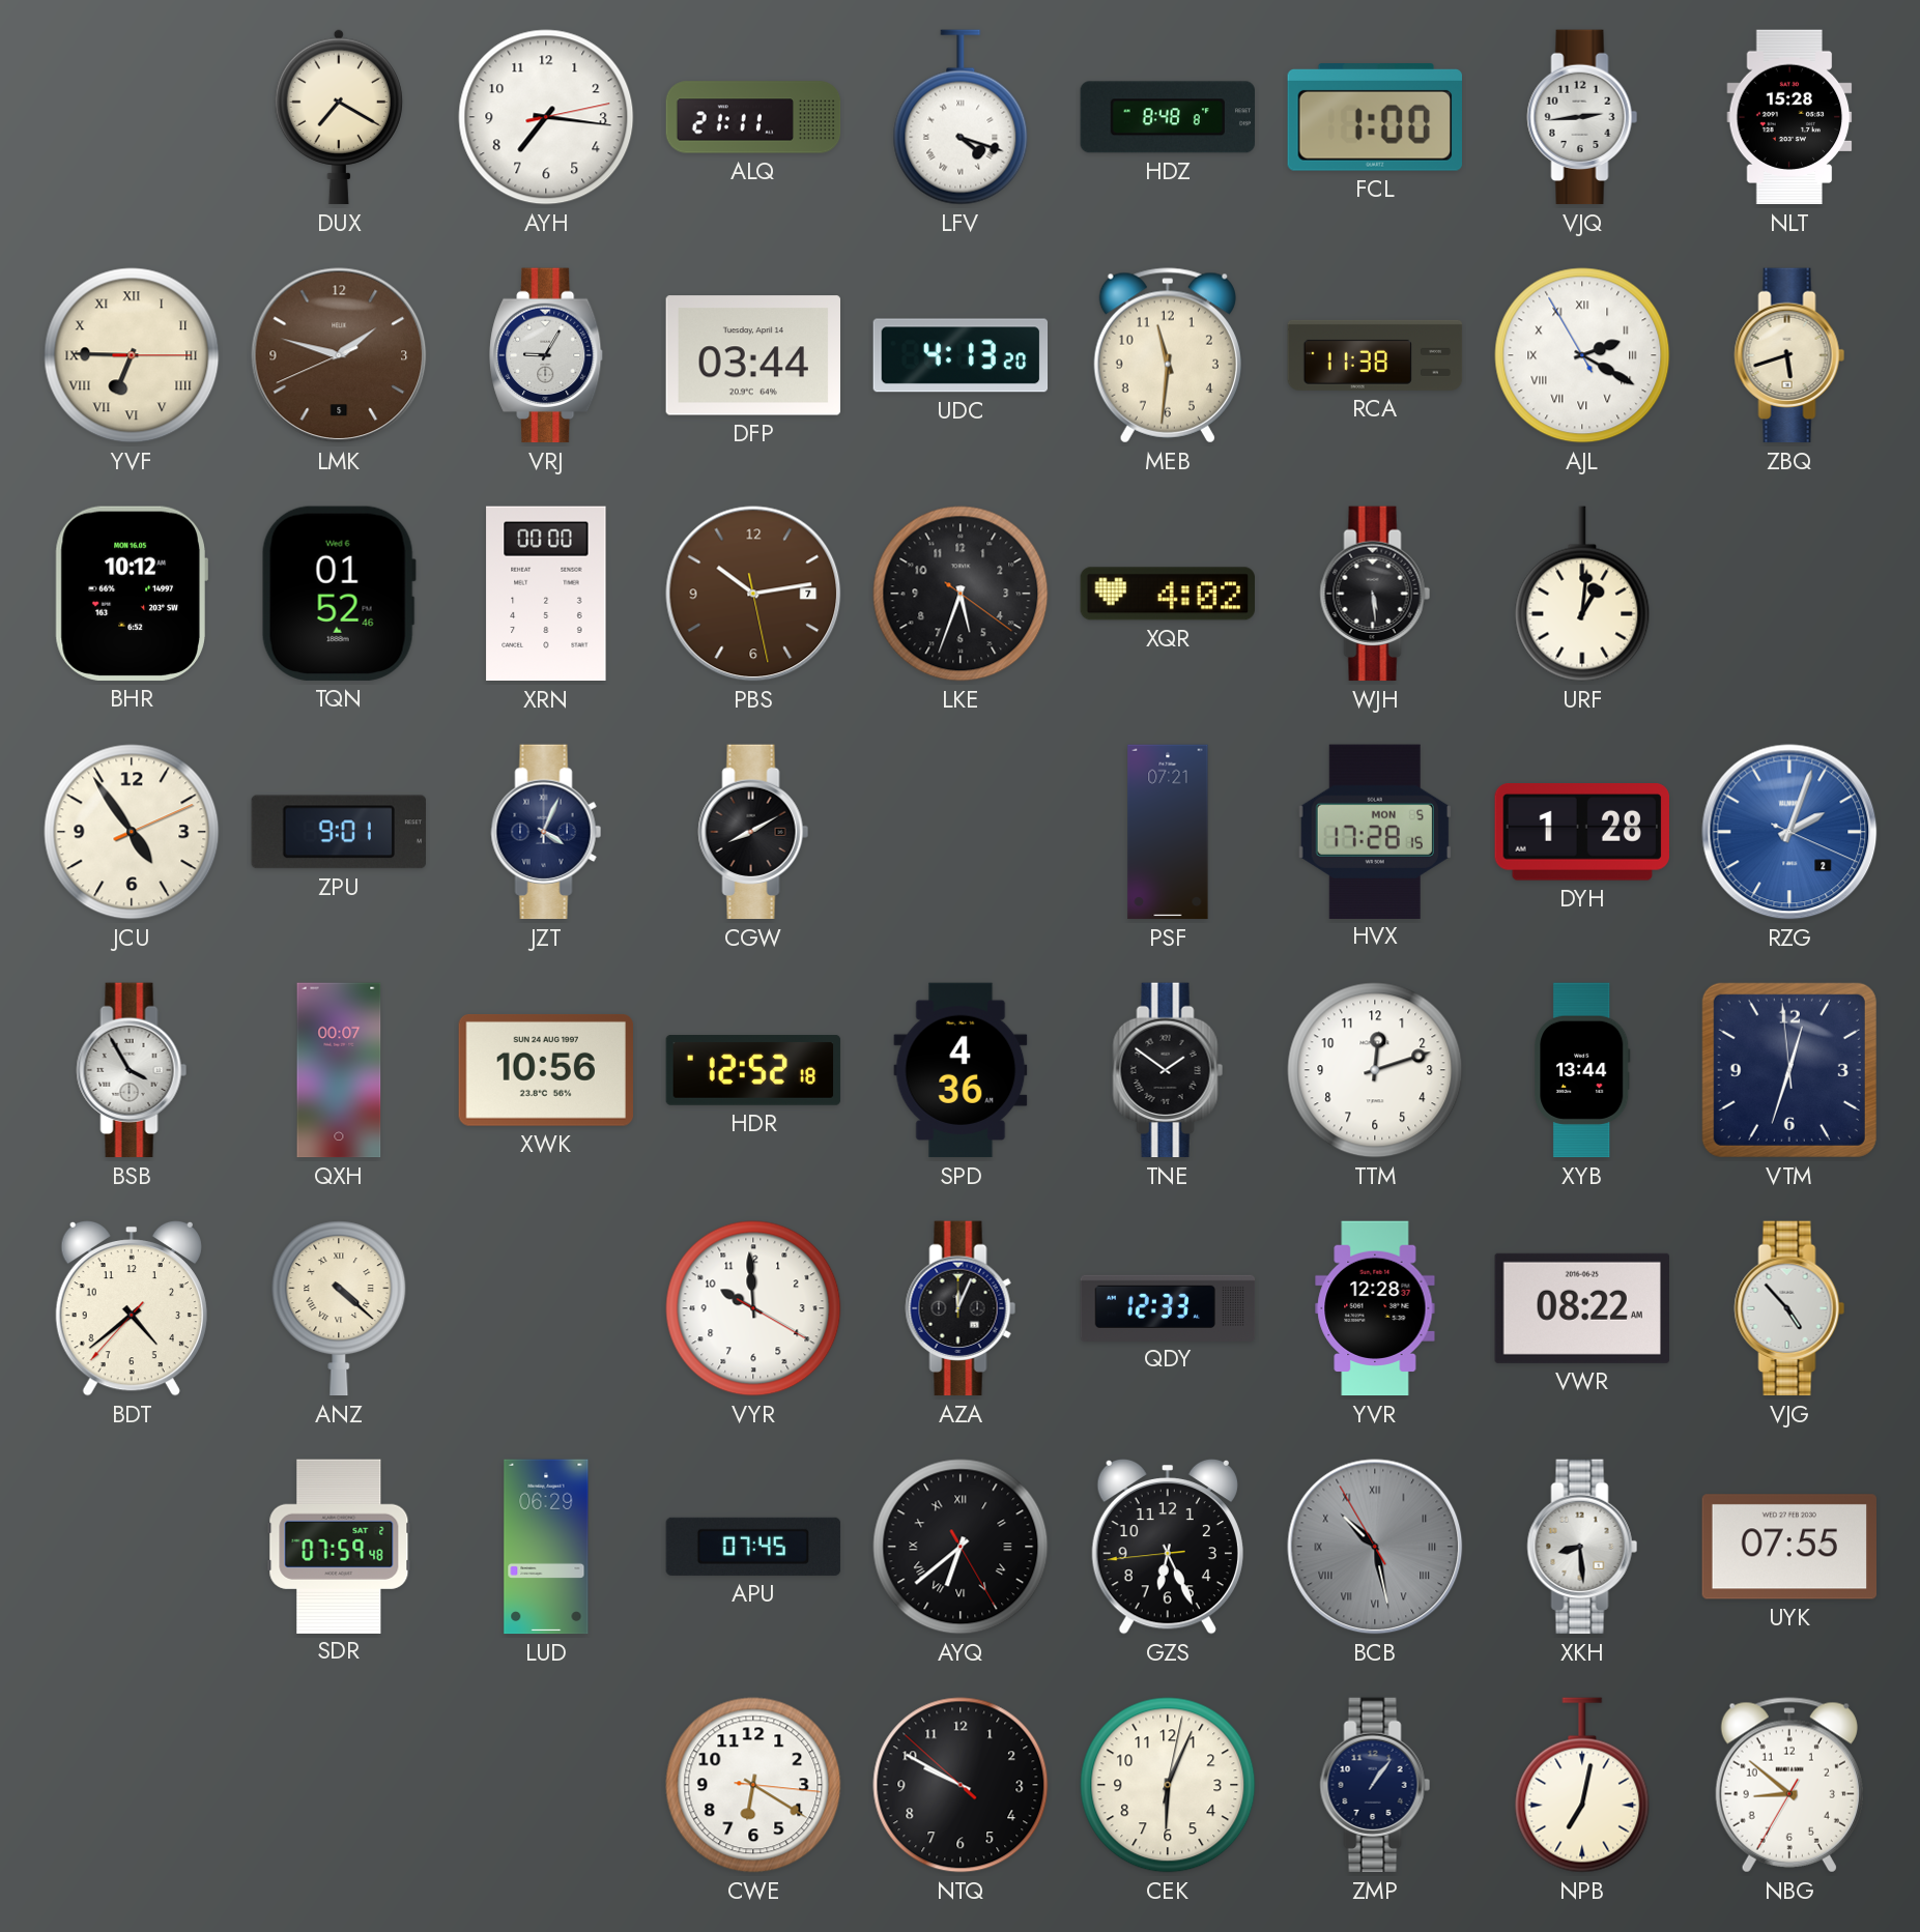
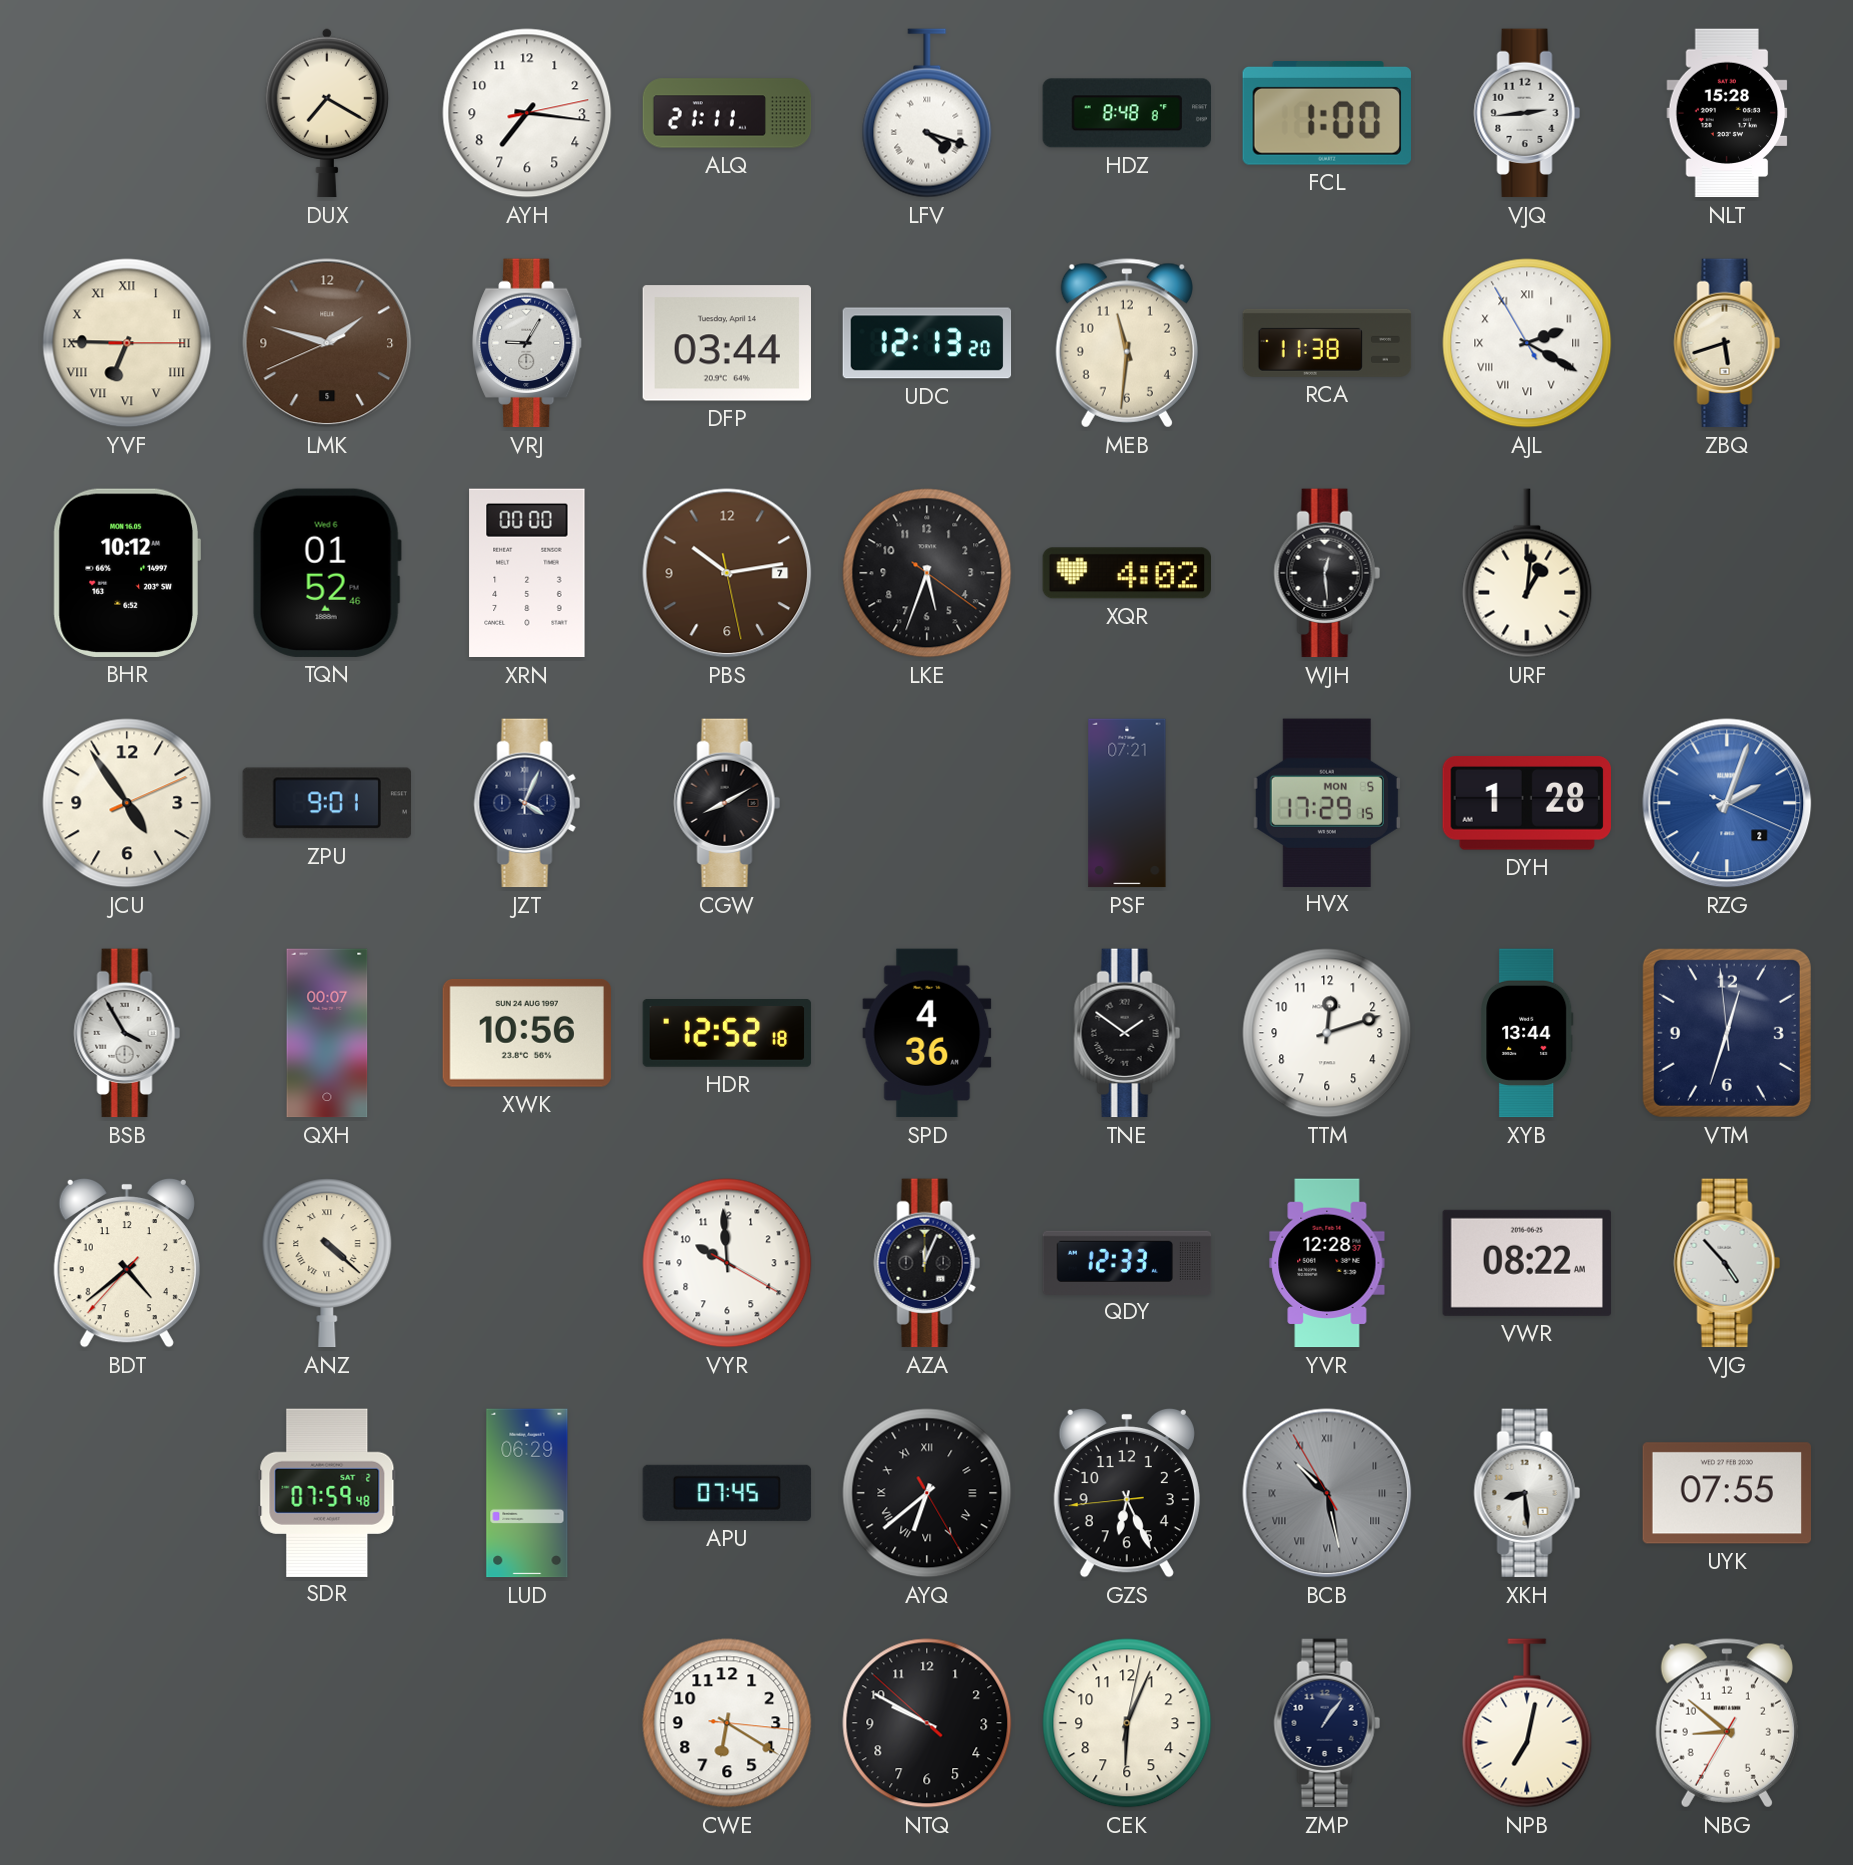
UDC: 4:13 -> 12:13 (927, 343)
WJH: 5:29 -> 12:29 (1327, 573)
HVX: 17:28 -> 17:29 (1327, 802)
